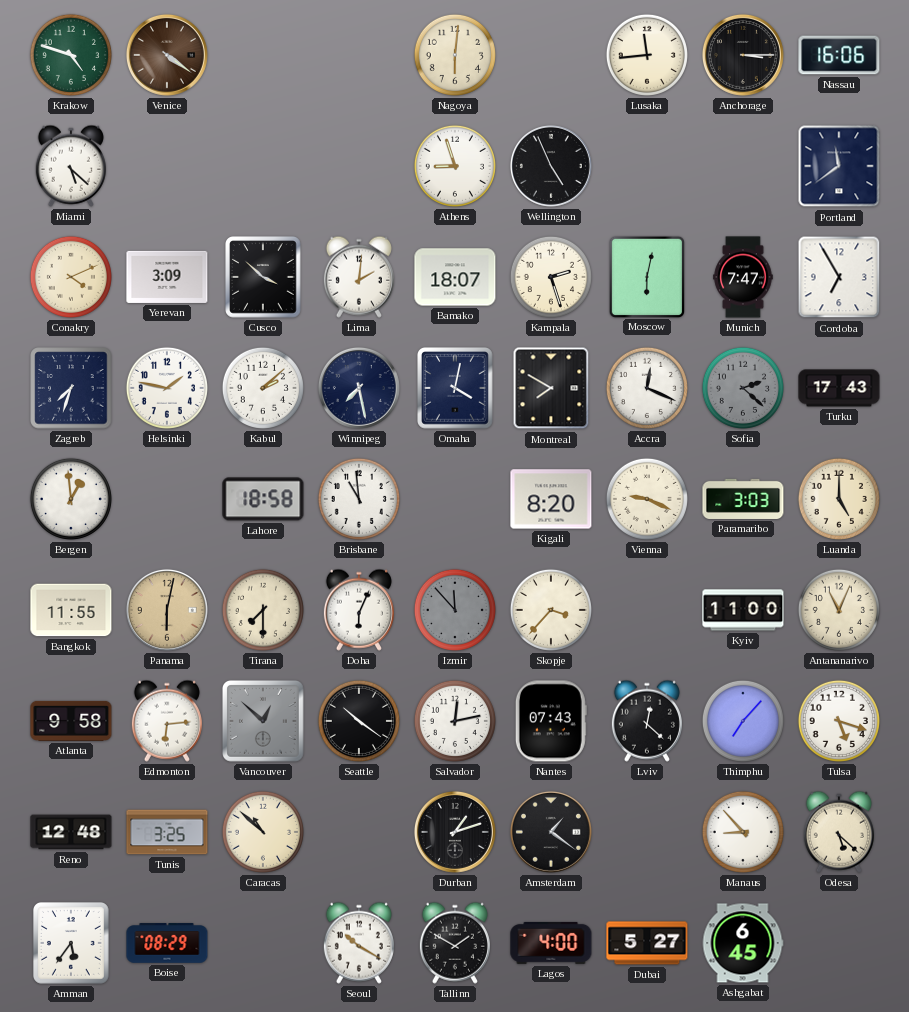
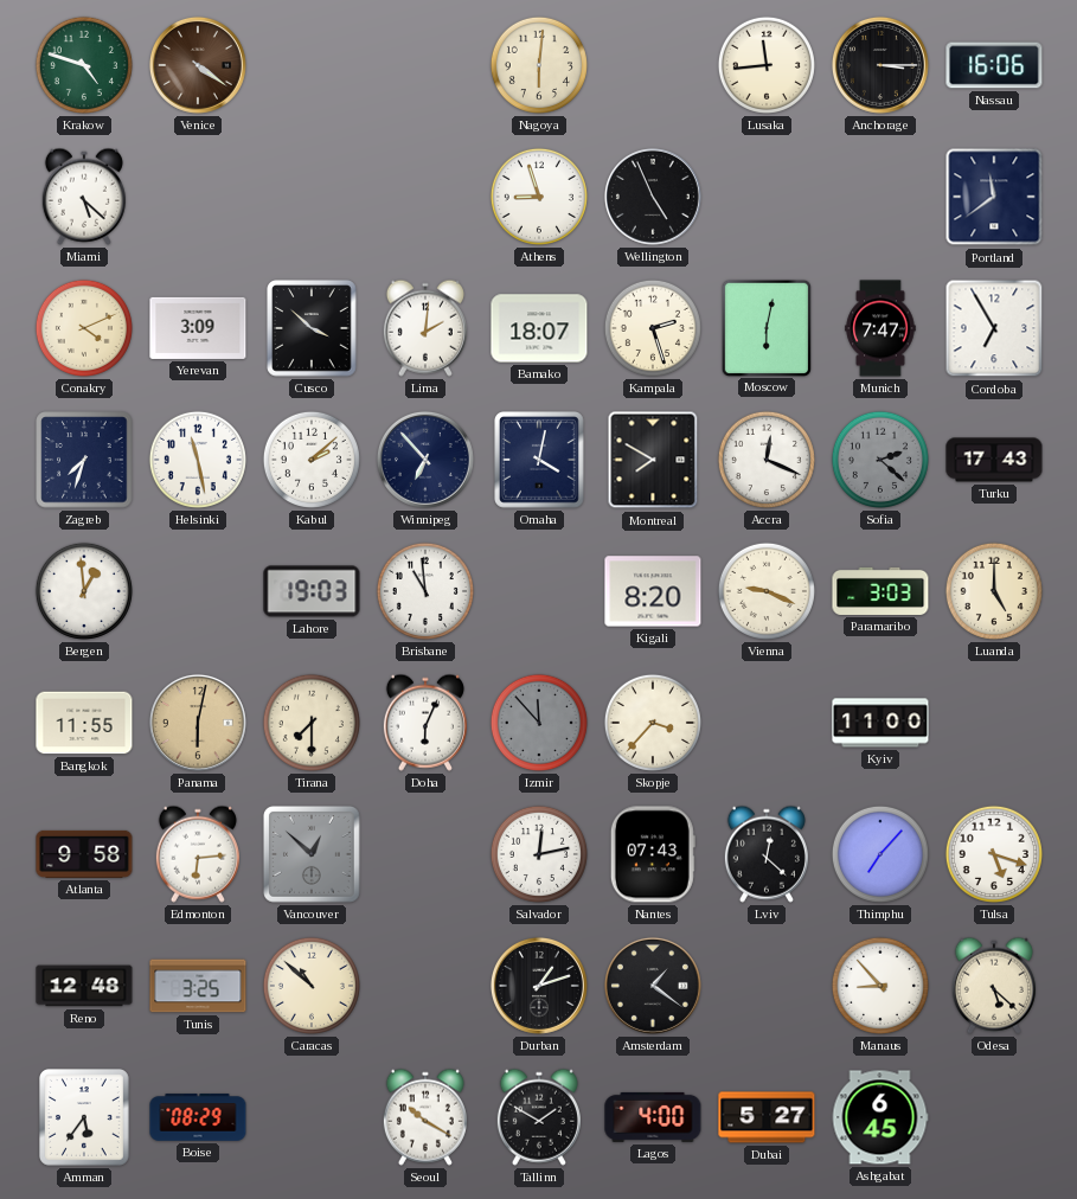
Helsinki: 1:47 -> 11:28 (198, 460)
Winnipeg: 7:28 -> 6:53 (425, 460)
Lahore: 18:58 -> 19:03 (312, 591)
Antananarivo: 11:04 -> none (839, 610)
Seattle: 10:21 -> none (359, 721)
